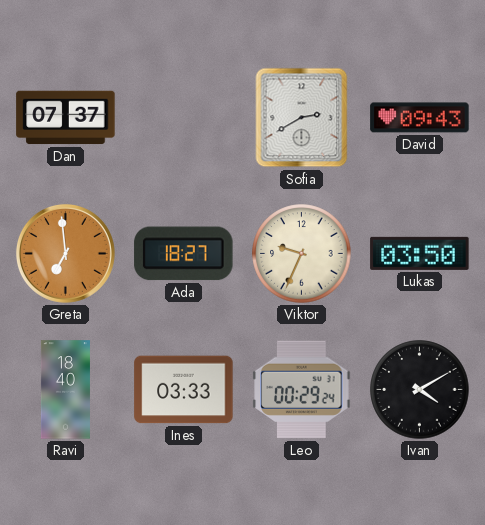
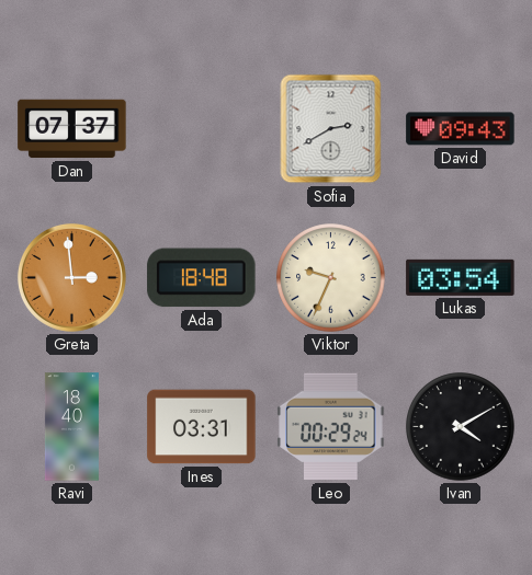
Greta: 6:59 -> 2:59 (71, 277)
Ada: 18:27 -> 18:48 (202, 278)
Lukas: 03:50 -> 03:54 (461, 277)
Ines: 03:33 -> 03:31 (202, 427)
